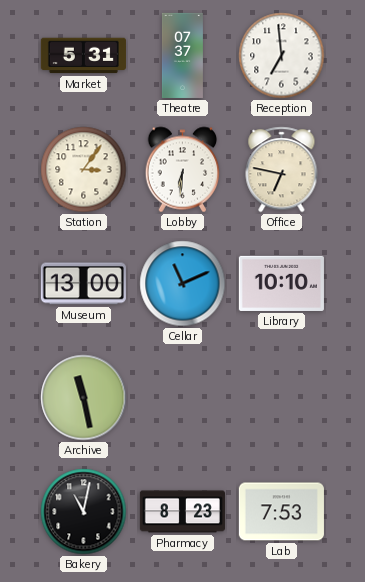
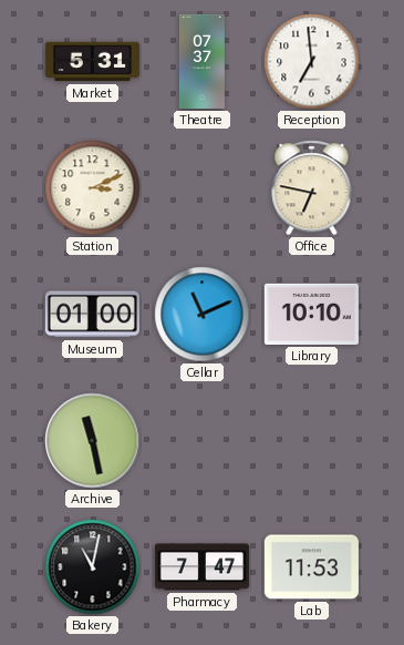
Station: 3:06 -> 3:11 (93, 188)
Lobby: 6:31 -> none (183, 170)
Museum: 13:00 -> 01:00 (92, 315)
Pharmacy: 8:23 -> 7:47 (201, 567)
Lab: 7:53 -> 11:53 (311, 567)
